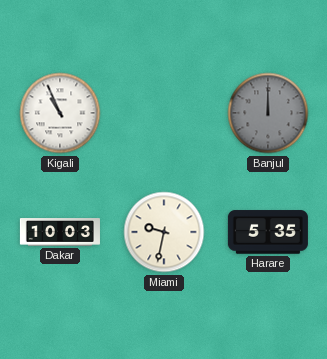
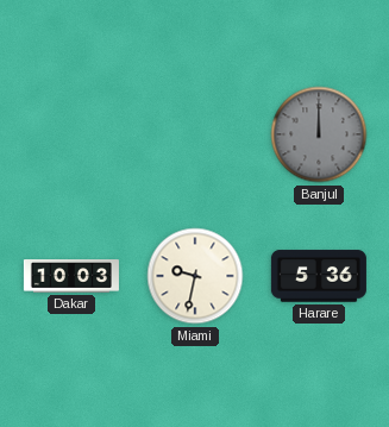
Kigali: 10:56 -> none (60, 113)
Harare: 5:35 -> 5:36 (319, 276)
